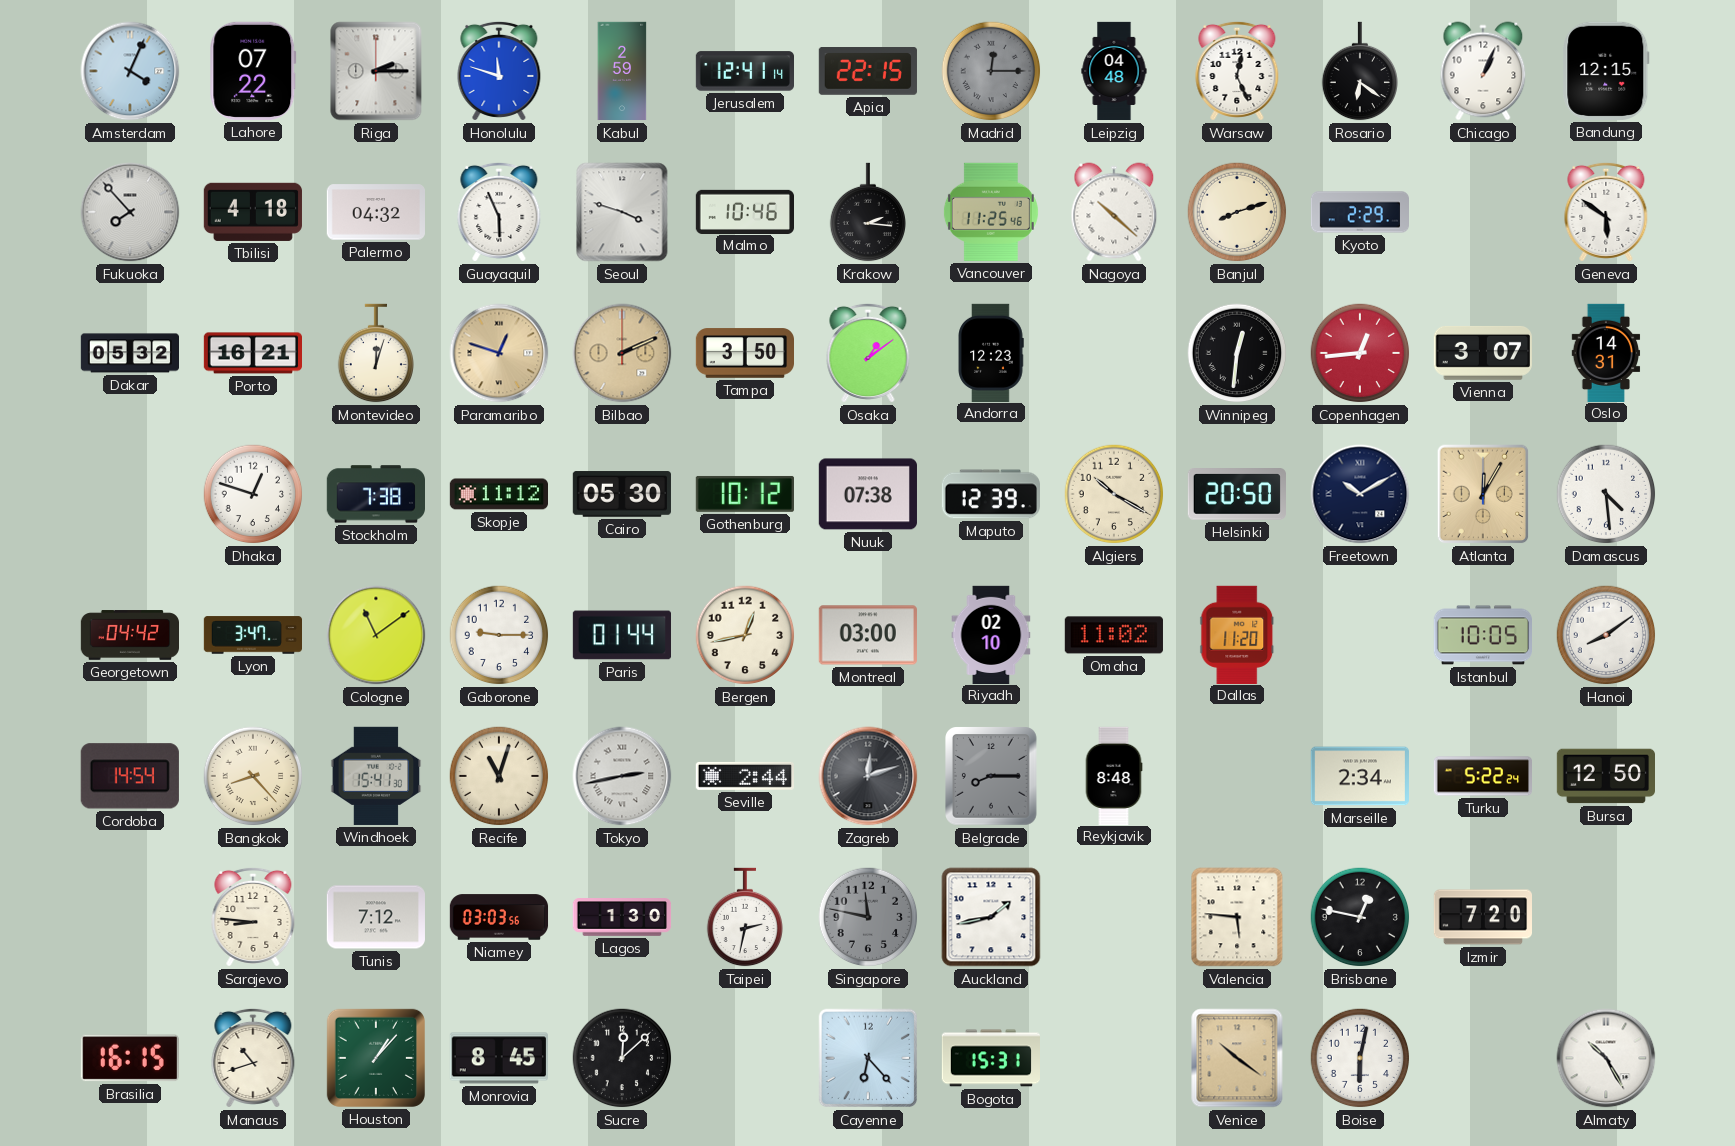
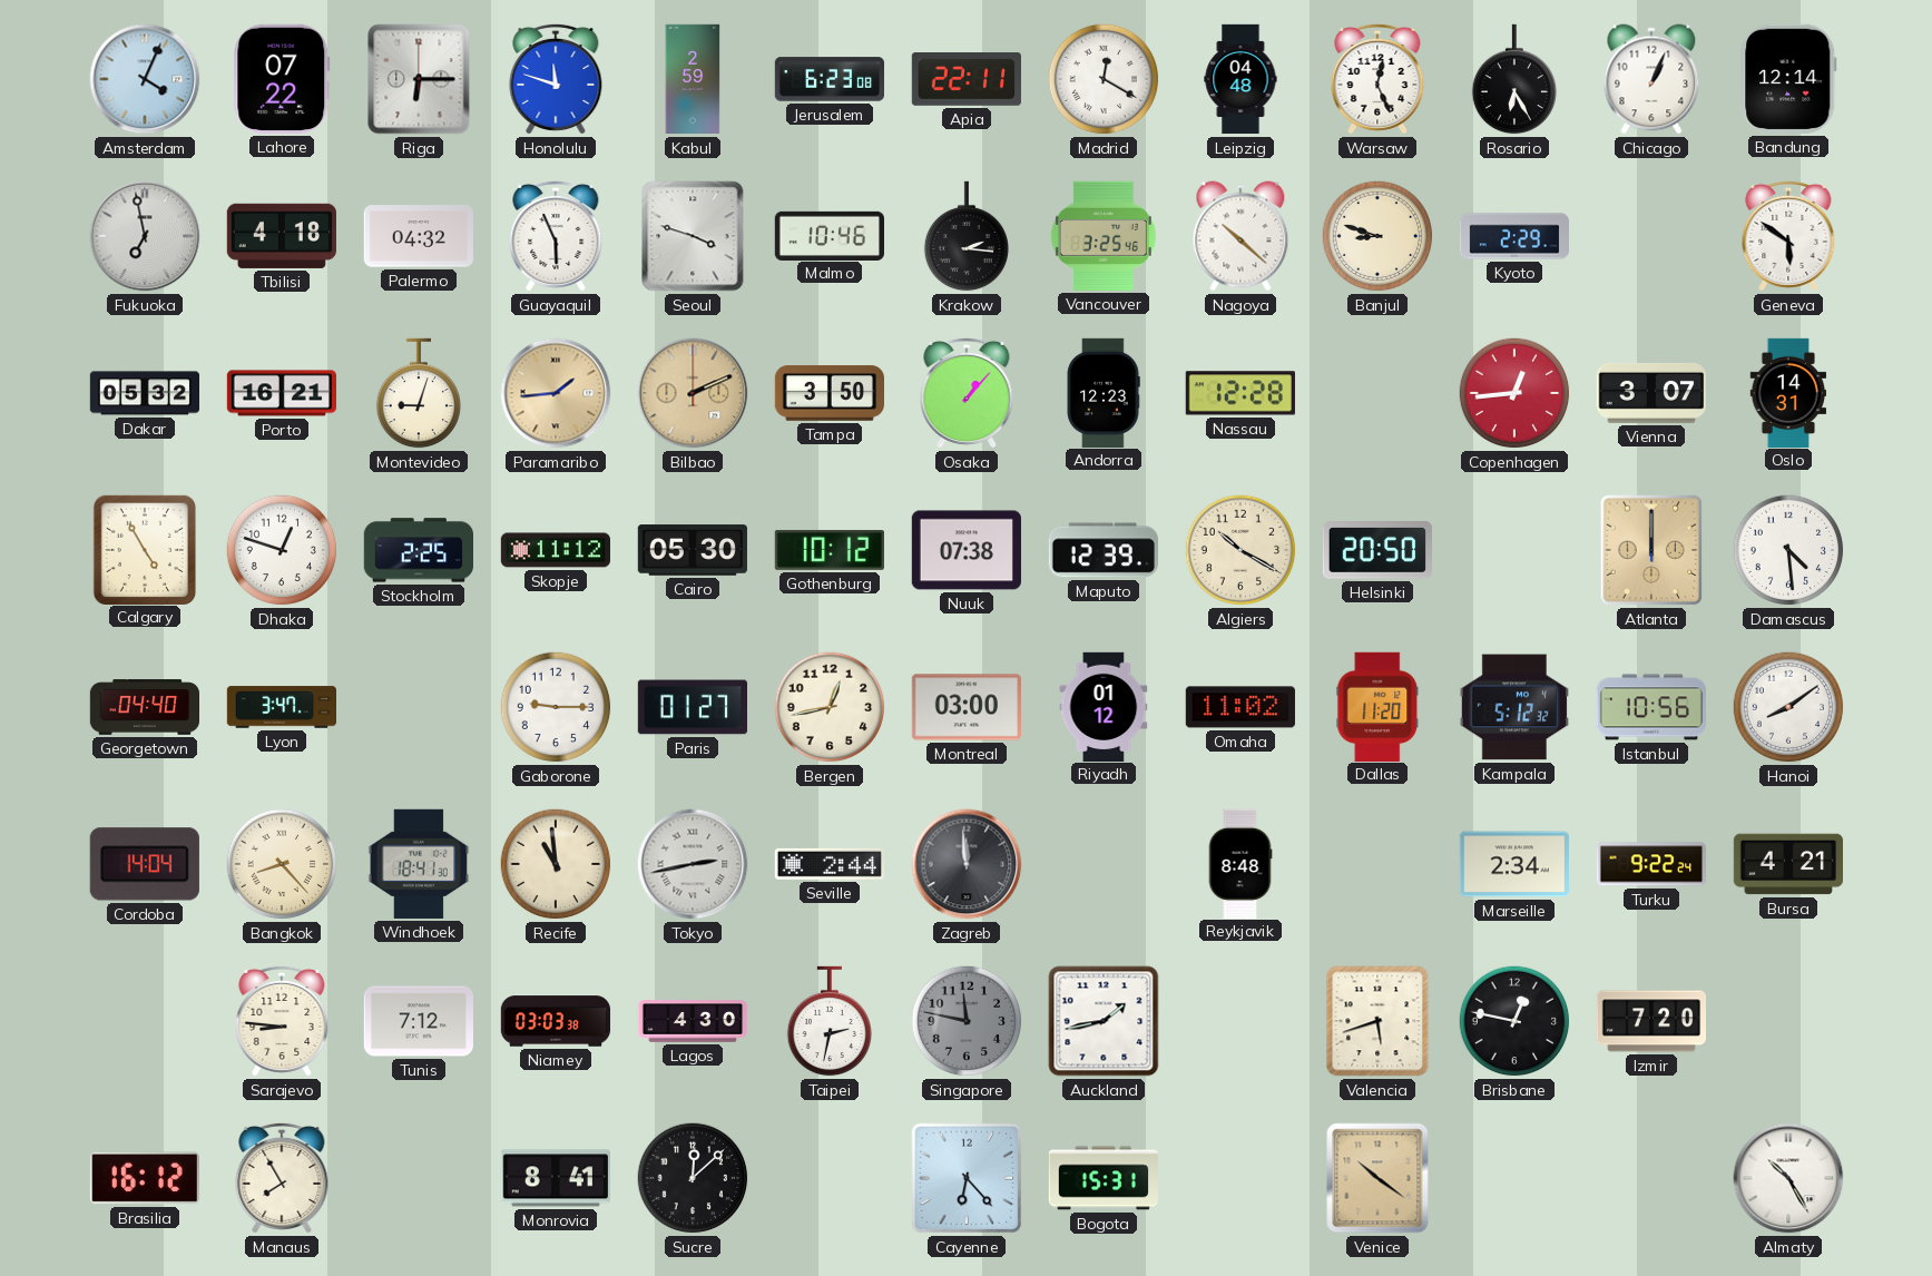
Riga: 2:15 -> 6:15 (419, 79)
Jerusalem: 12:41 -> 6:23 (828, 79)
Apia: 22:15 -> 22:11 (967, 80)
Madrid: 12:15 -> 12:20 (1104, 79)
Madrid dial: grey -> white (1104, 79)
Rosario: 6:21 -> 6:25 (1513, 79)
Bandung: 12:15 -> 12:14 (1788, 79)
Fukuoka: 7:53 -> 6:58 (145, 236)
Vancouver: 11:25 -> 3:25 (1104, 236)
Banjul: 8:12 -> 8:48 (1377, 236)
Montevideo: 12:03 -> 9:03 (418, 393)
Paramaribo: 12:48 -> 1:44 (556, 393)
Osaka: 1:09 -> 1:07 (967, 393)
Nassau: none -> 12:28 (1240, 393)
Winnipeg: 12:31 -> none (1237, 353)
Calgary: none -> 4:55 (144, 549)
Stockholm: 7:38 -> 2:25 (418, 550)
Freetown: 10:10 -> none (1360, 494)
Atlanta: 12:05 -> 12:00 (1651, 550)
Georgetown: 04:42 -> 04:40 (144, 707)
Cologne: 11:09 -> none (376, 635)
Paris: 01:44 -> 01:27 (692, 707)
Riyadh: 02:10 -> 01:12 (1104, 706)
Kampala: none -> 5:12 (1514, 707)
Istanbul: 10:05 -> 10:56 (1650, 707)
Cordoba: 14:54 -> 14:04 (145, 864)
Windhoek: 15:41 -> 18:41 (419, 864)
Recife: 11:03 -> 10:59 (556, 864)
Zagreb: 12:12 -> 11:59 (967, 864)
Belgrade: 8:15 -> none (992, 777)
Turku: 5:22 -> 9:22 (1650, 864)
Bursa: 12:50 -> 4:21 (1787, 864)
Niamey: 03:03:56 -> 03:03:38 (556, 1021)
Lagos: 1:30 -> 4:30 (693, 1021)
Valencia: 5:46 -> 5:42 (1377, 1021)
Brasilia: 16:15 -> 16:12 (145, 1178)
Manaus: 10:42 -> 7:55 (282, 1178)
Houston: 1:07 -> none (376, 1058)
Monrovia: 8:45 -> 8:41 (556, 1178)
Boise: 6:02 -> none (1360, 1058)
